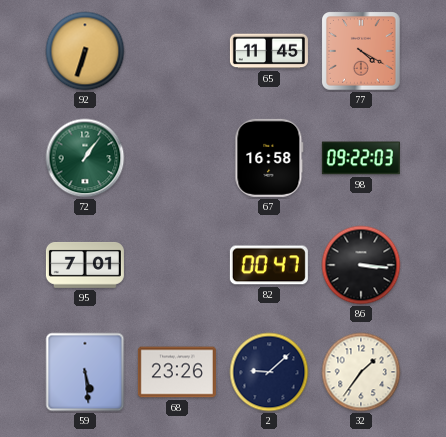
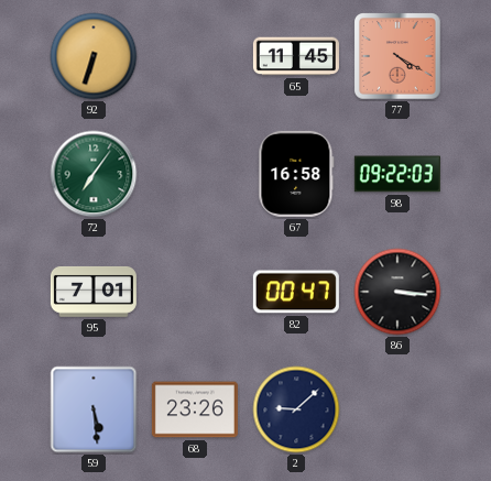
72: 1:06 -> 7:06 (94, 174)
32: 1:36 -> none (361, 372)
